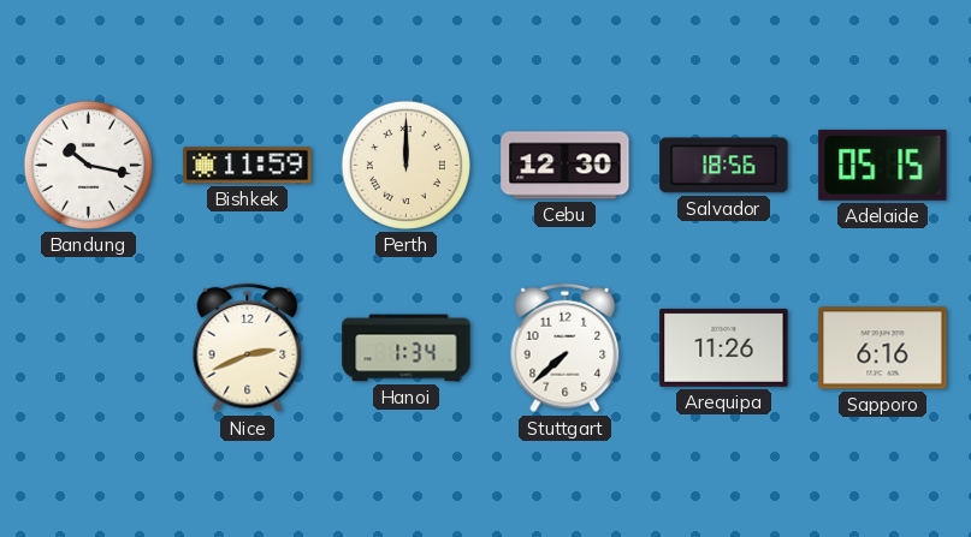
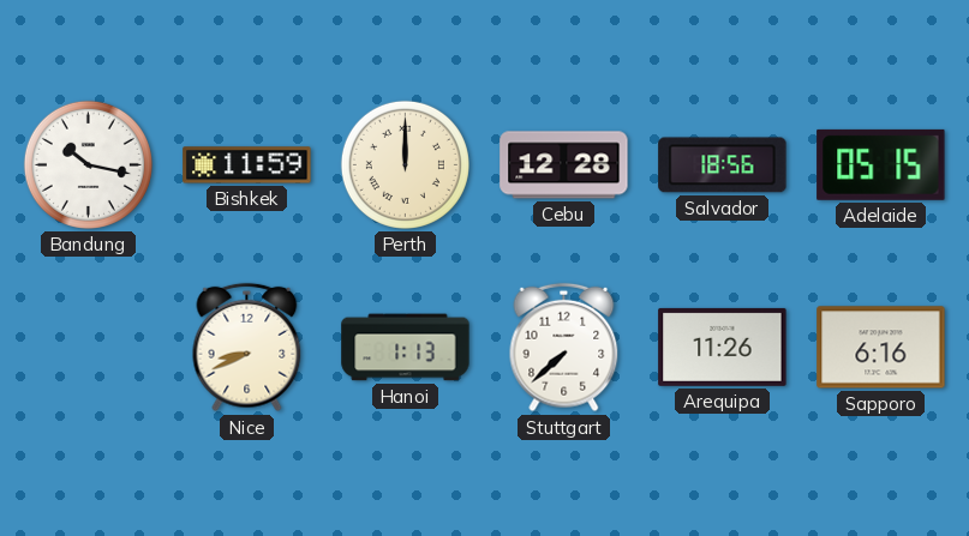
Cebu: 12:30 -> 12:28 (564, 165)
Nice: 2:41 -> 8:41 (247, 348)
Hanoi: 1:34 -> 1:13 (406, 348)
